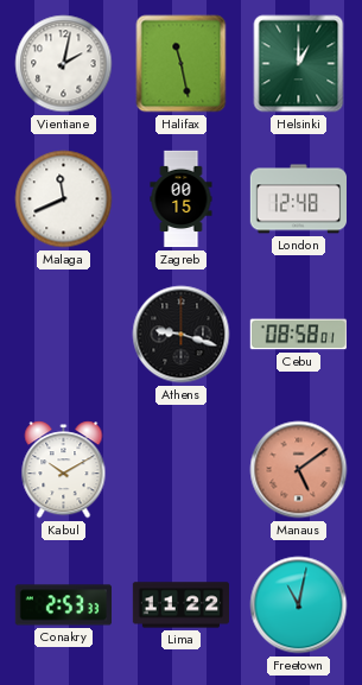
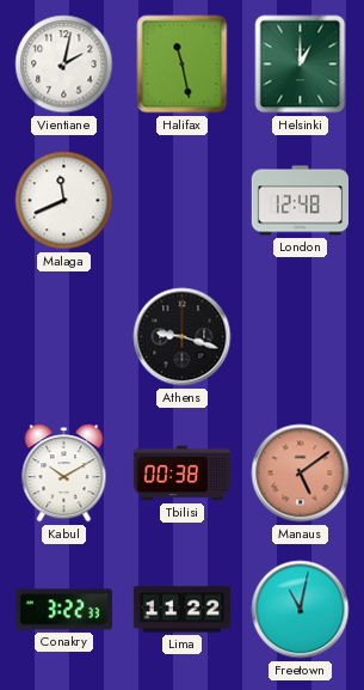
Zagreb: 00:15 -> none (182, 199)
Cebu: 08:58 -> none (298, 335)
Tbilisi: none -> 00:38 (183, 474)
Conakry: 2:53 -> 3:22 (63, 610)
